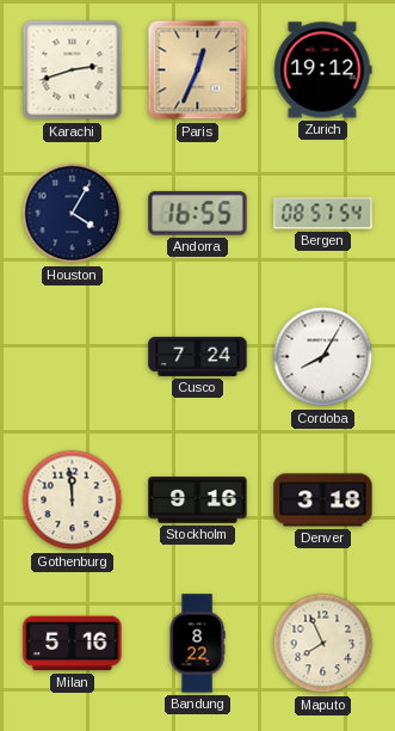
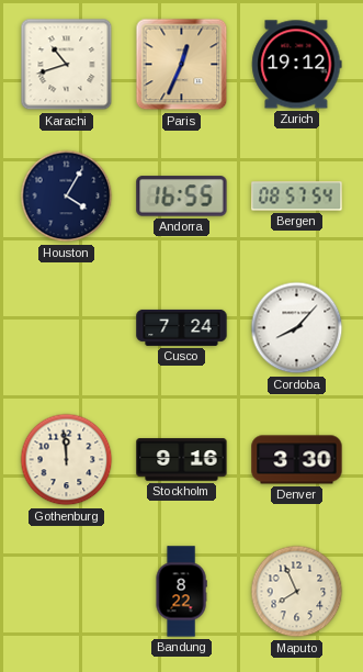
Karachi: 2:42 -> 10:42 (67, 65)
Cordoba: 8:05 -> 8:07 (297, 328)
Denver: 3:18 -> 3:30 (297, 460)
Milan: 5:16 -> none (73, 644)
